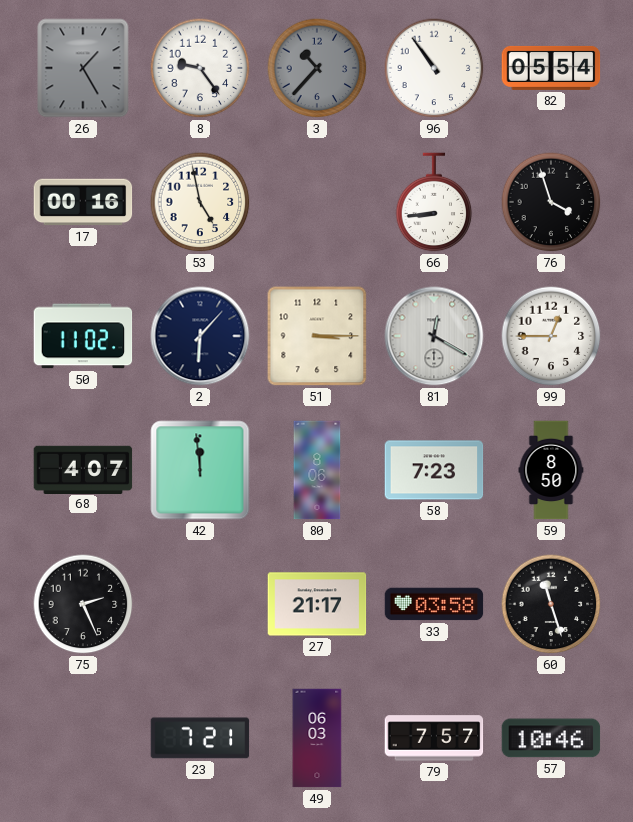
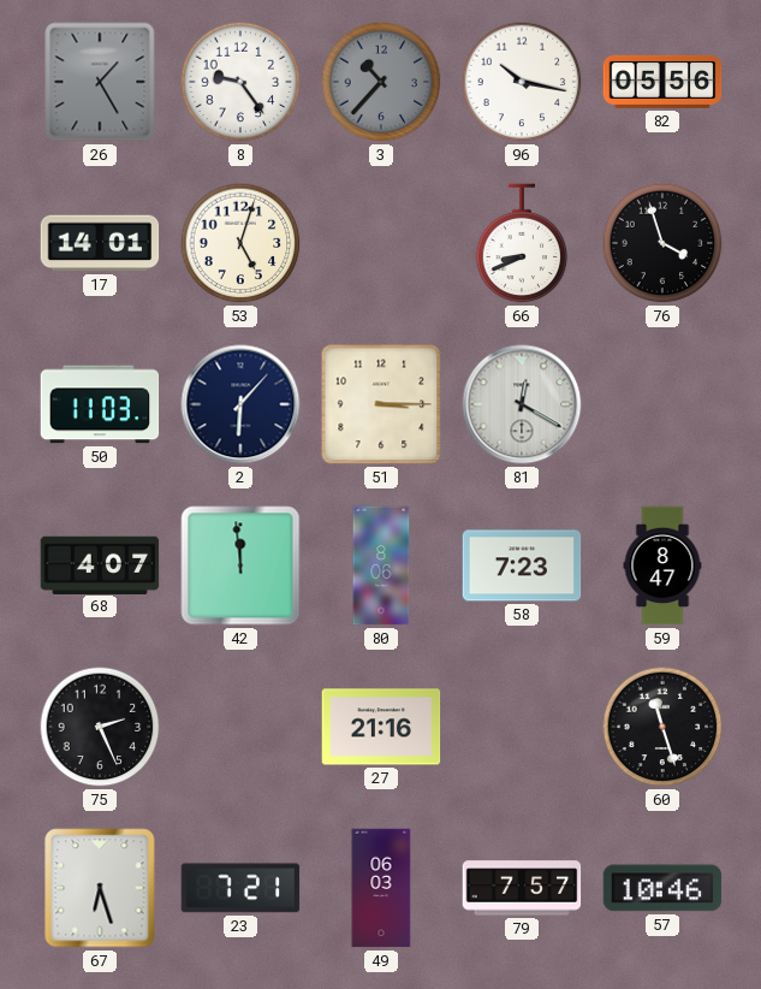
96: 10:54 -> 10:17 (522, 82)
82: 05:54 -> 05:56 (662, 82)
17: 00:16 -> 14:01 (100, 243)
53: 4:58 -> 5:03 (240, 243)
66: 8:44 -> 8:41 (522, 243)
50: 11:02 -> 11:03 (100, 404)
99: 12:45 -> none (551, 336)
59: 8:50 -> 8:47 (662, 565)
27: 21:17 -> 21:16 (381, 727)
33: 03:58 -> none (434, 604)
67: none -> 6:27 (100, 888)
